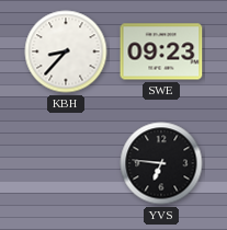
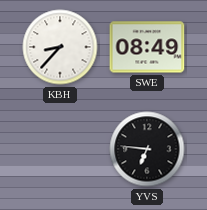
SWE: 09:23 -> 08:49 (147, 47)
